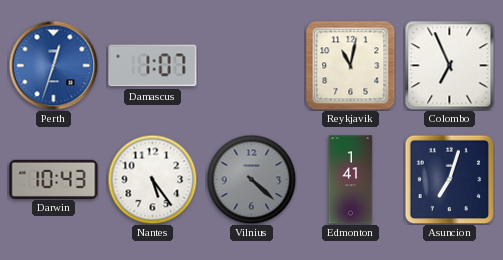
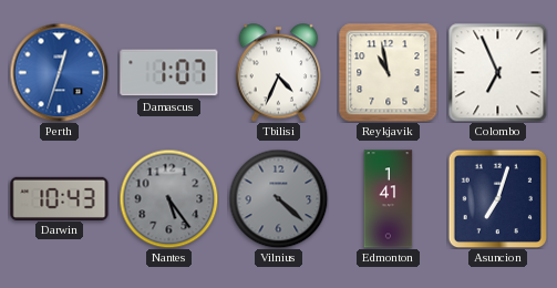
Tbilisi: none -> 4:34 (279, 73)
Reykjavik: 11:02 -> 10:58 (389, 73)
Nantes dial: white -> grey (168, 198)
